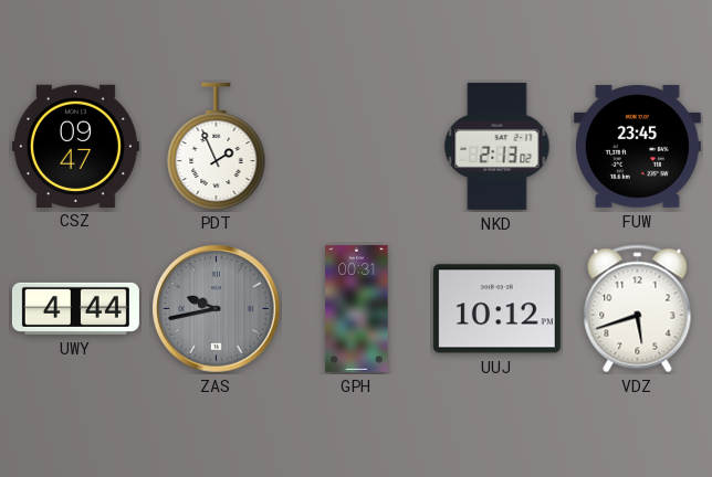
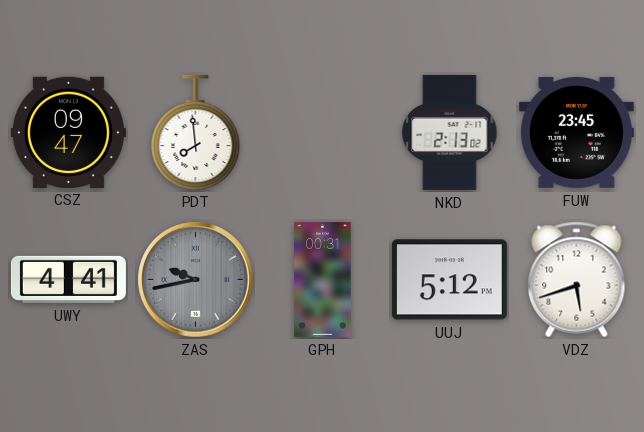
PDT: 1:56 -> 7:59 (196, 132)
UWY: 4:44 -> 4:41 (68, 279)
UUJ: 10:12 -> 5:12 (449, 280)
